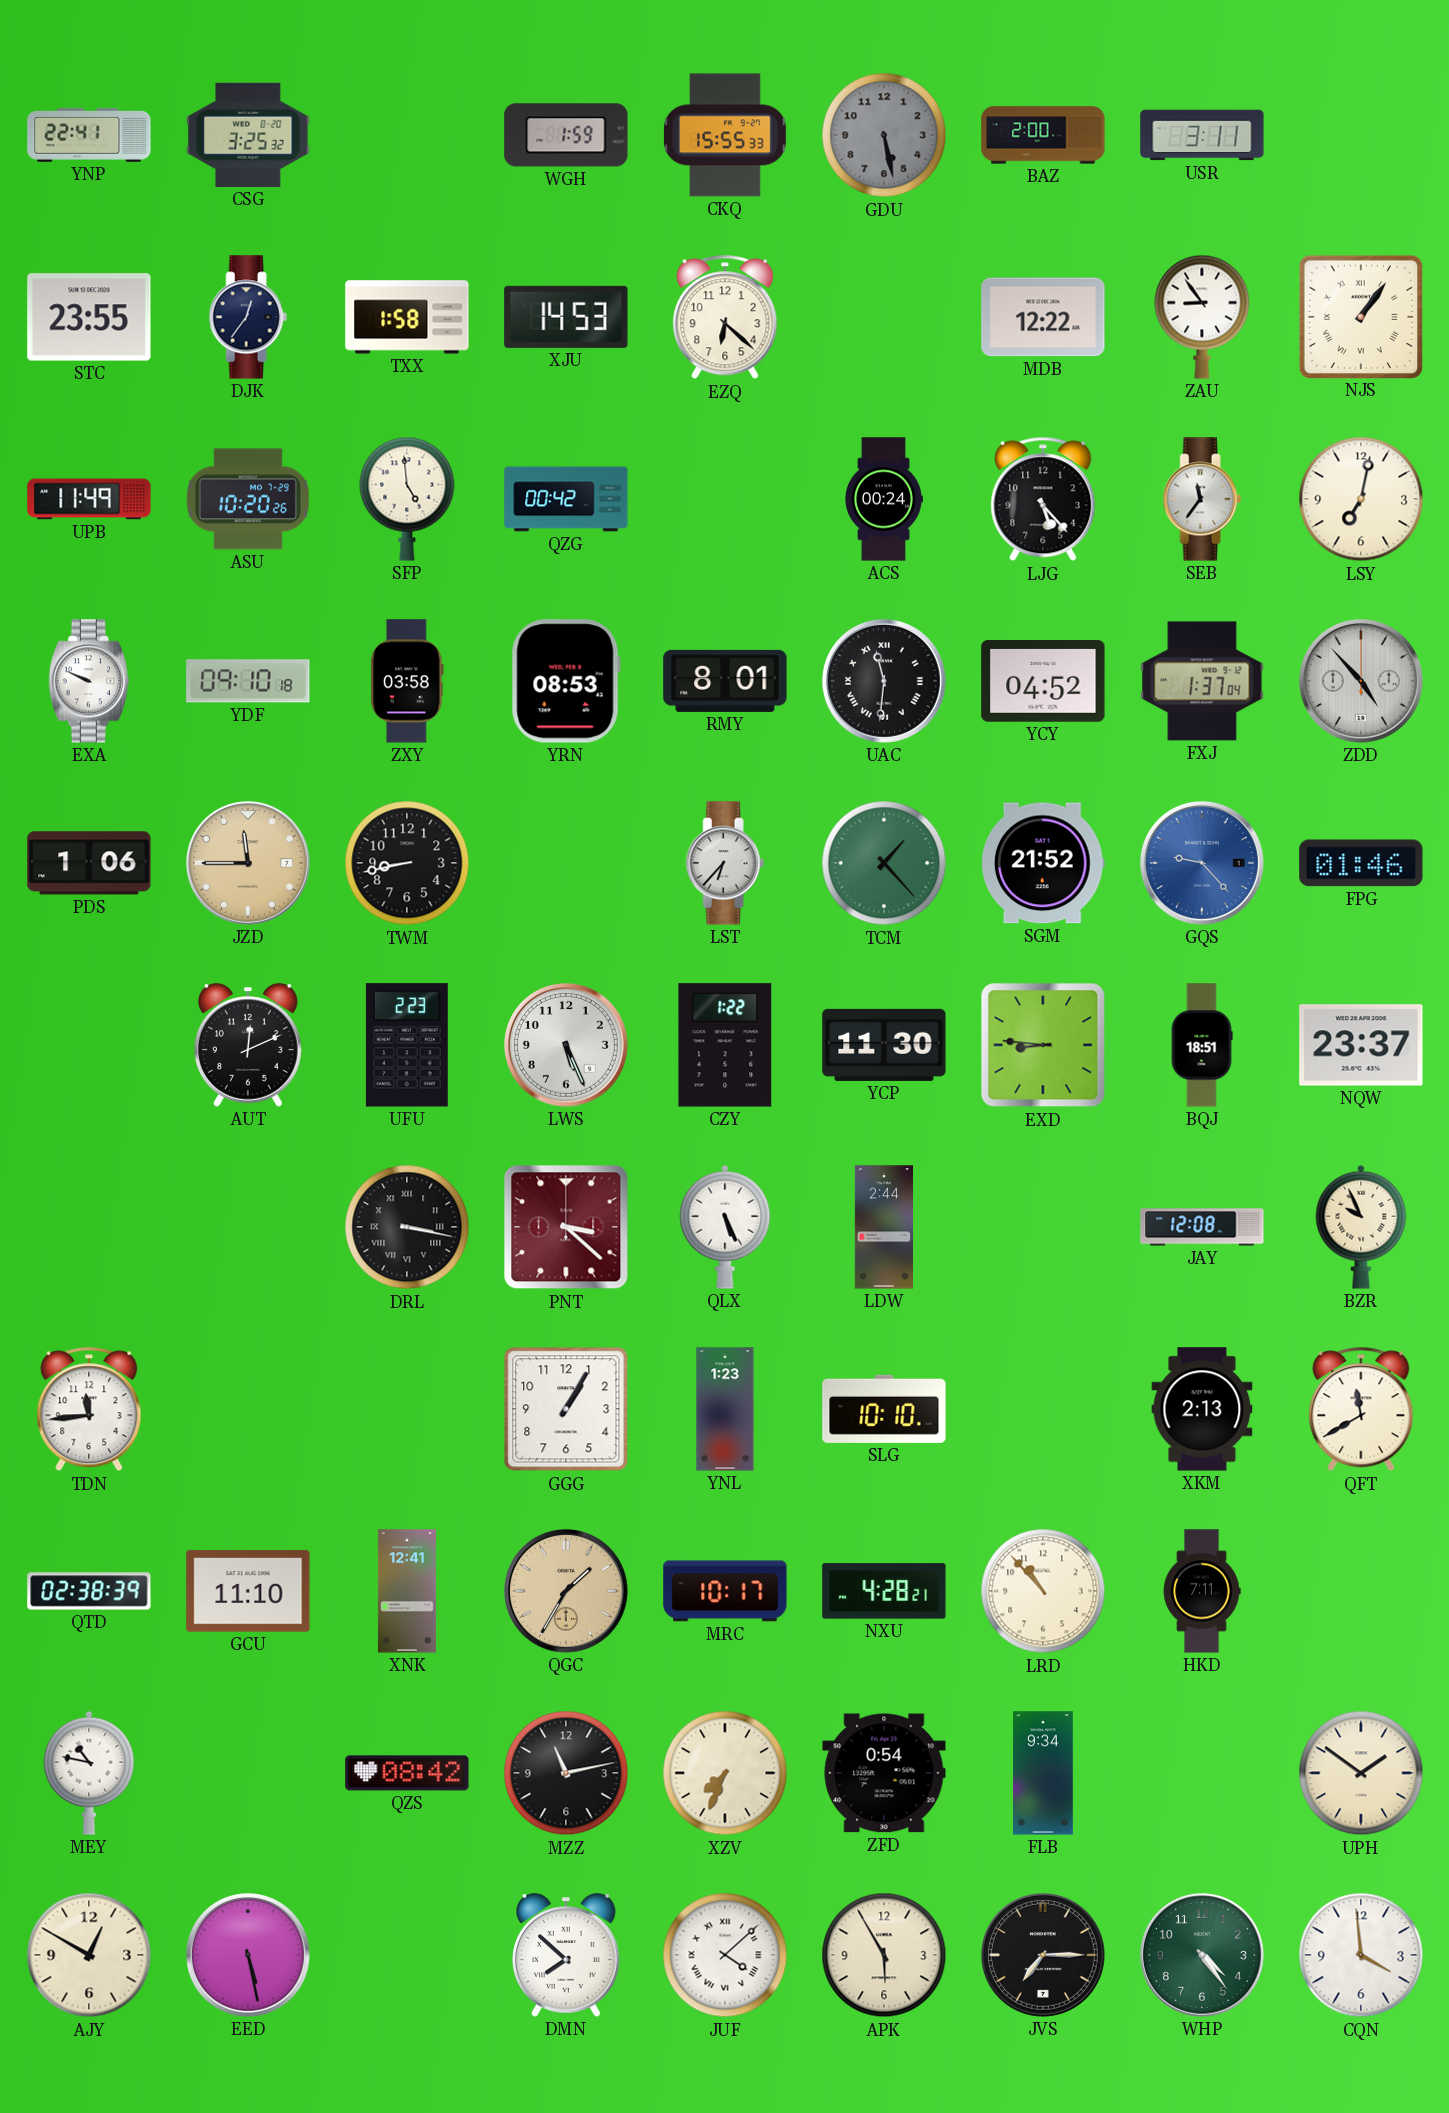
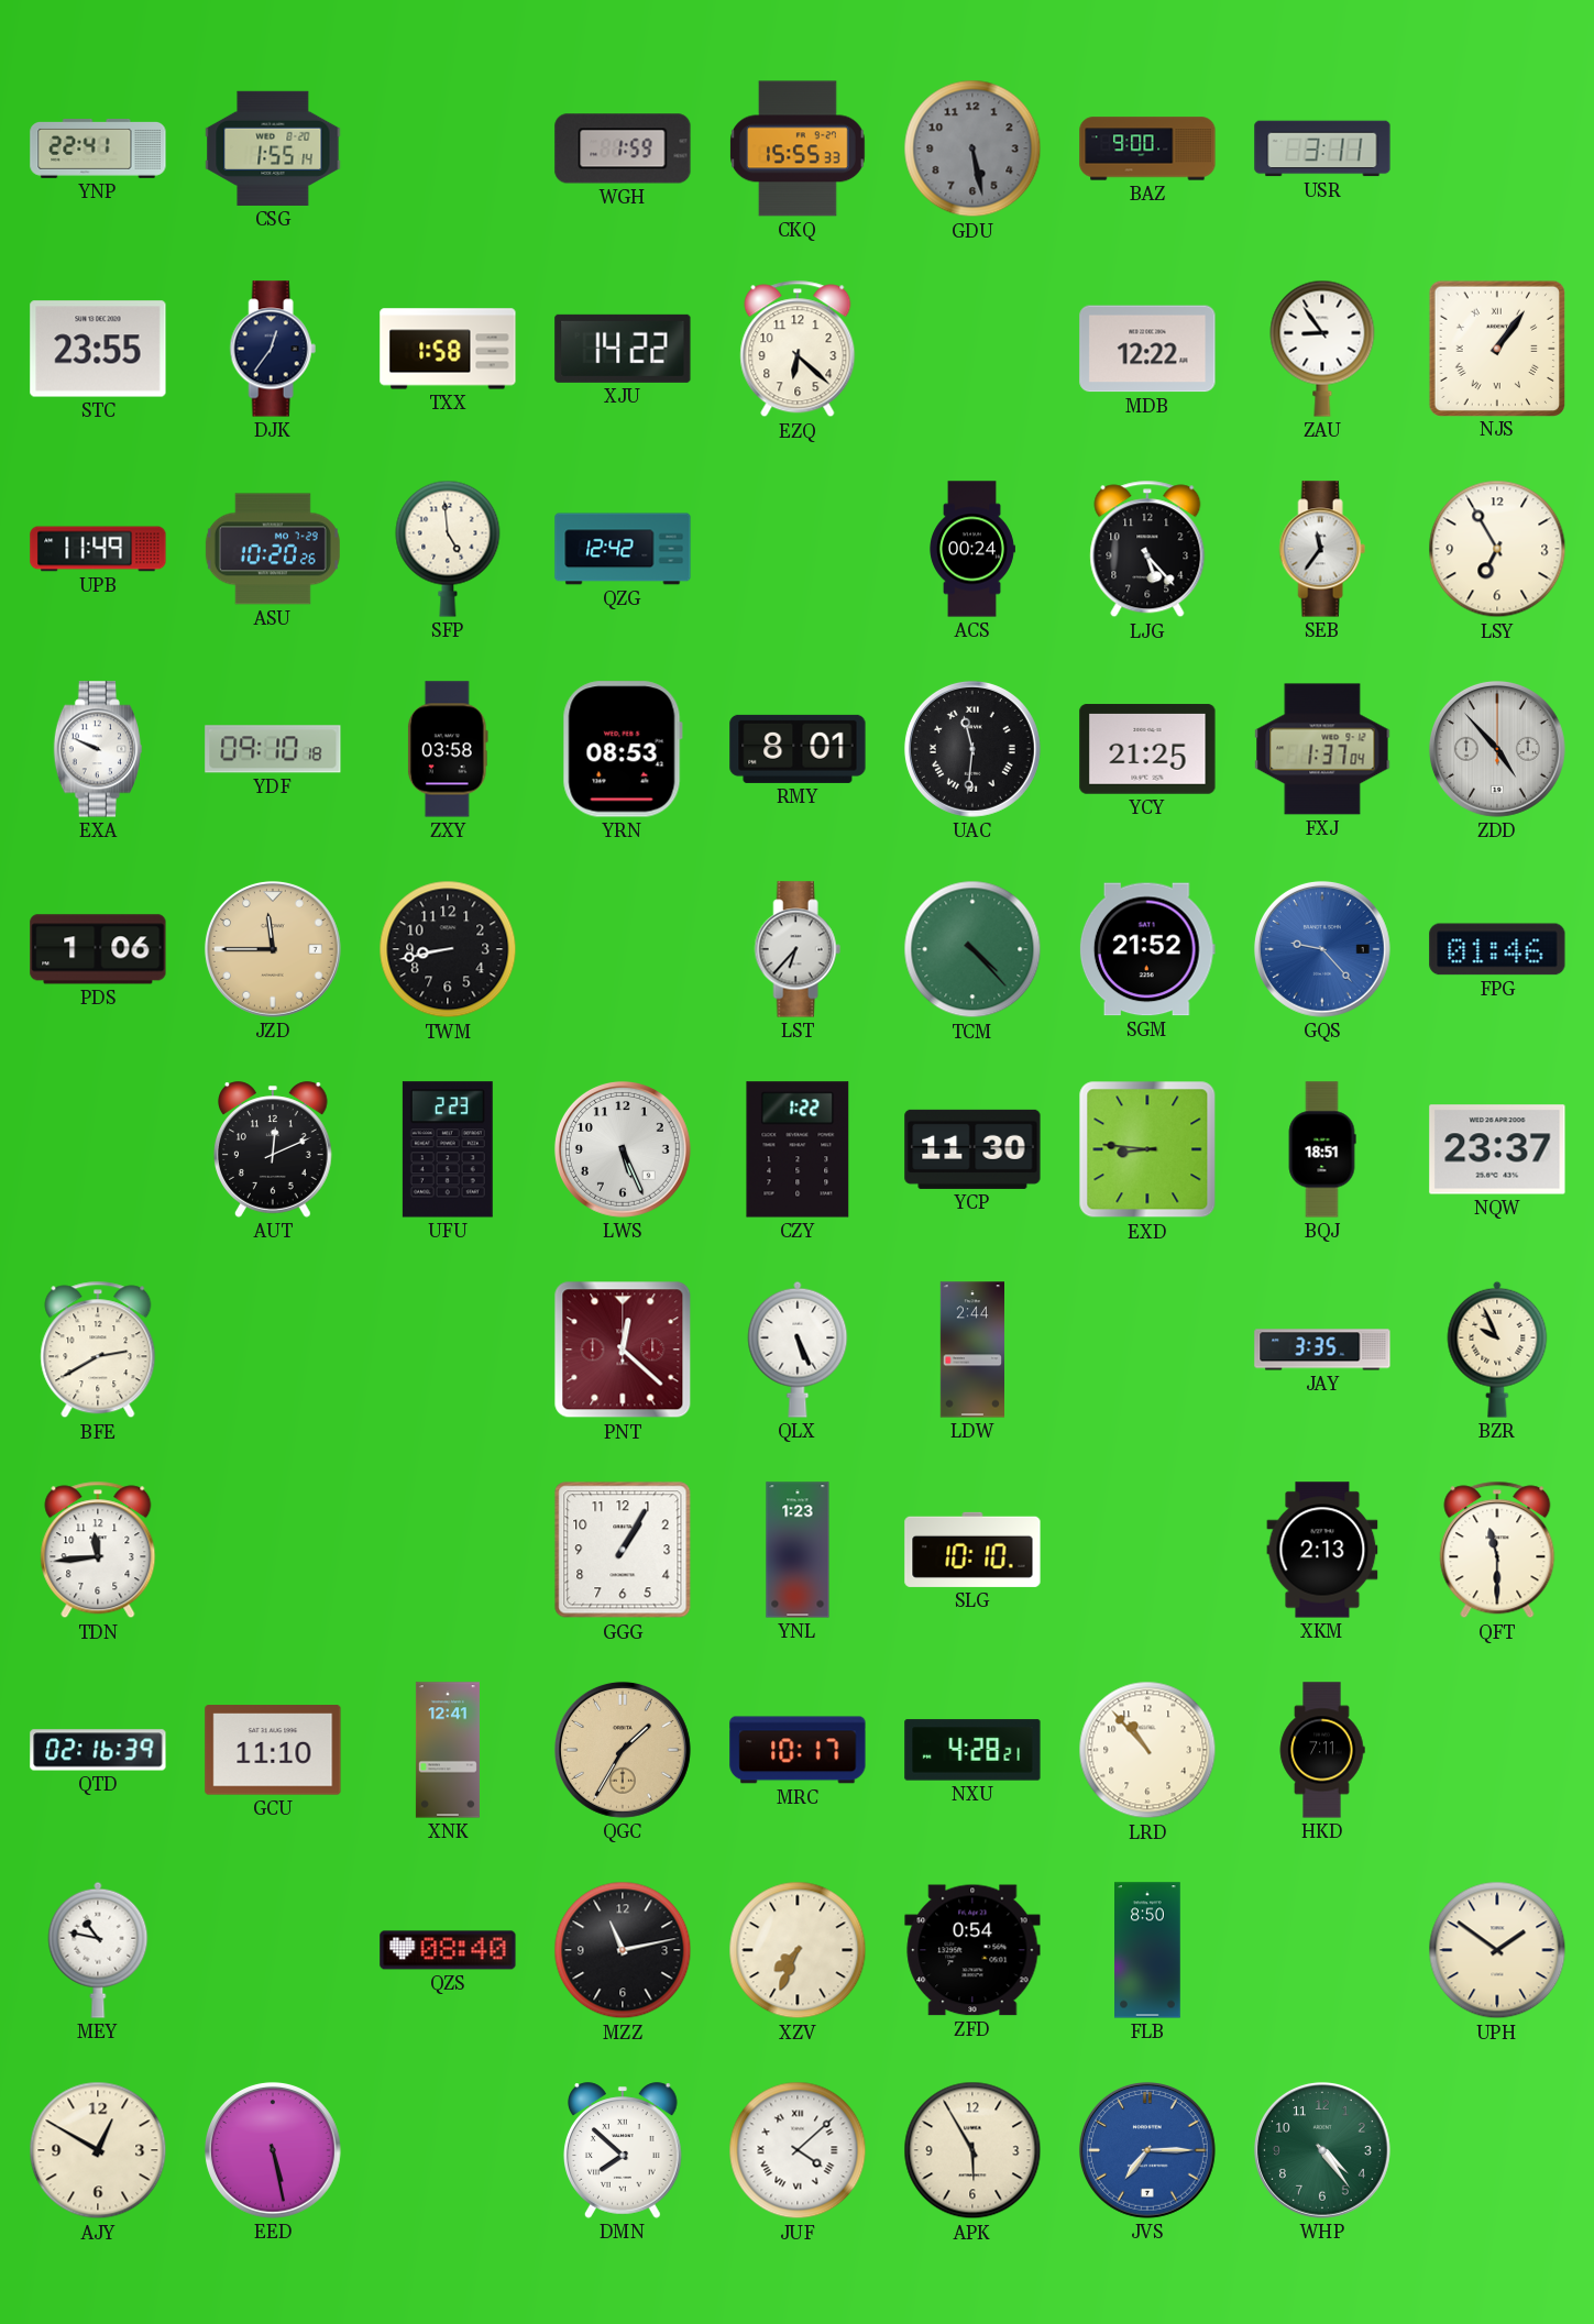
CSG: 3:25 -> 1:55 (273, 148)
BAZ: 2:00 -> 9:00 (1147, 148)
XJU: 14:53 -> 14:22 (623, 349)
QZG: 00:42 -> 12:42 (623, 549)
LSY: 7:02 -> 6:55 (1497, 549)
YCY: 04:52 -> 21:25 (1147, 749)
TCM: 1:23 -> 4:23 (972, 949)
BFE: none -> 2:40 (98, 1350)
DRL: 3:17 -> none (407, 1227)
PNT: 3:22 -> 12:22 (623, 1350)
JAY: 12:08 -> 3:35 (1322, 1350)
QFT: 11:40 -> 11:30 (1497, 1550)
QTD: 02:38 -> 02:16 (98, 1750)
QZS: 08:42 -> 08:40 (448, 1950)
FLB: 9:34 -> 8:50 (1148, 1950)
JVS dial: black -> blue (1147, 2150)
CQN: 3:59 -> none (1361, 1955)
